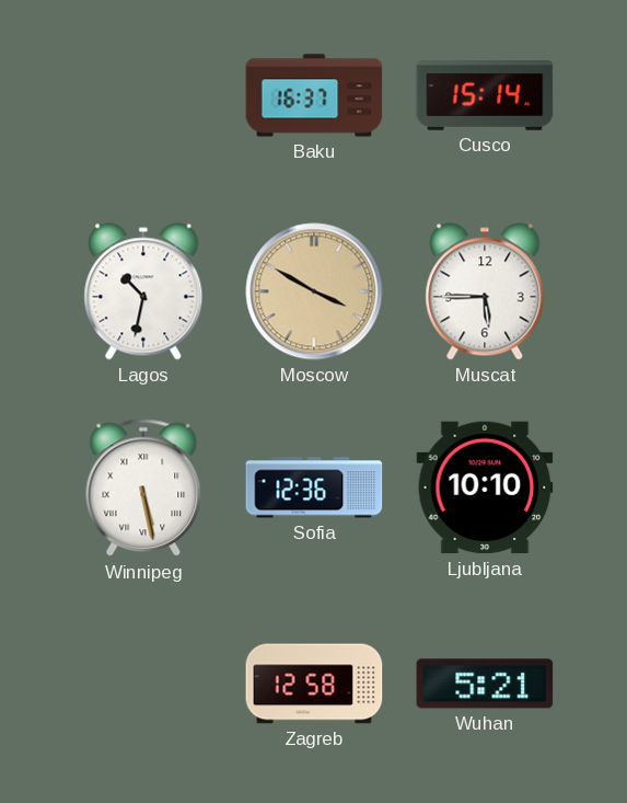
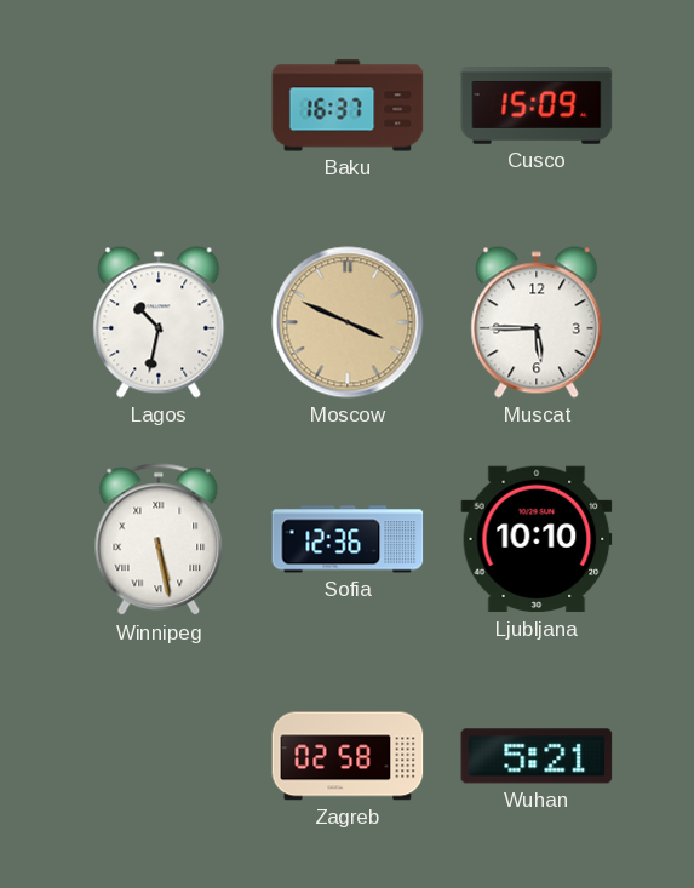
Cusco: 15:14 -> 15:09 (537, 107)
Moscow: 3:50 -> 3:49 (348, 322)
Zagreb: 12:58 -> 02:58 (348, 756)
